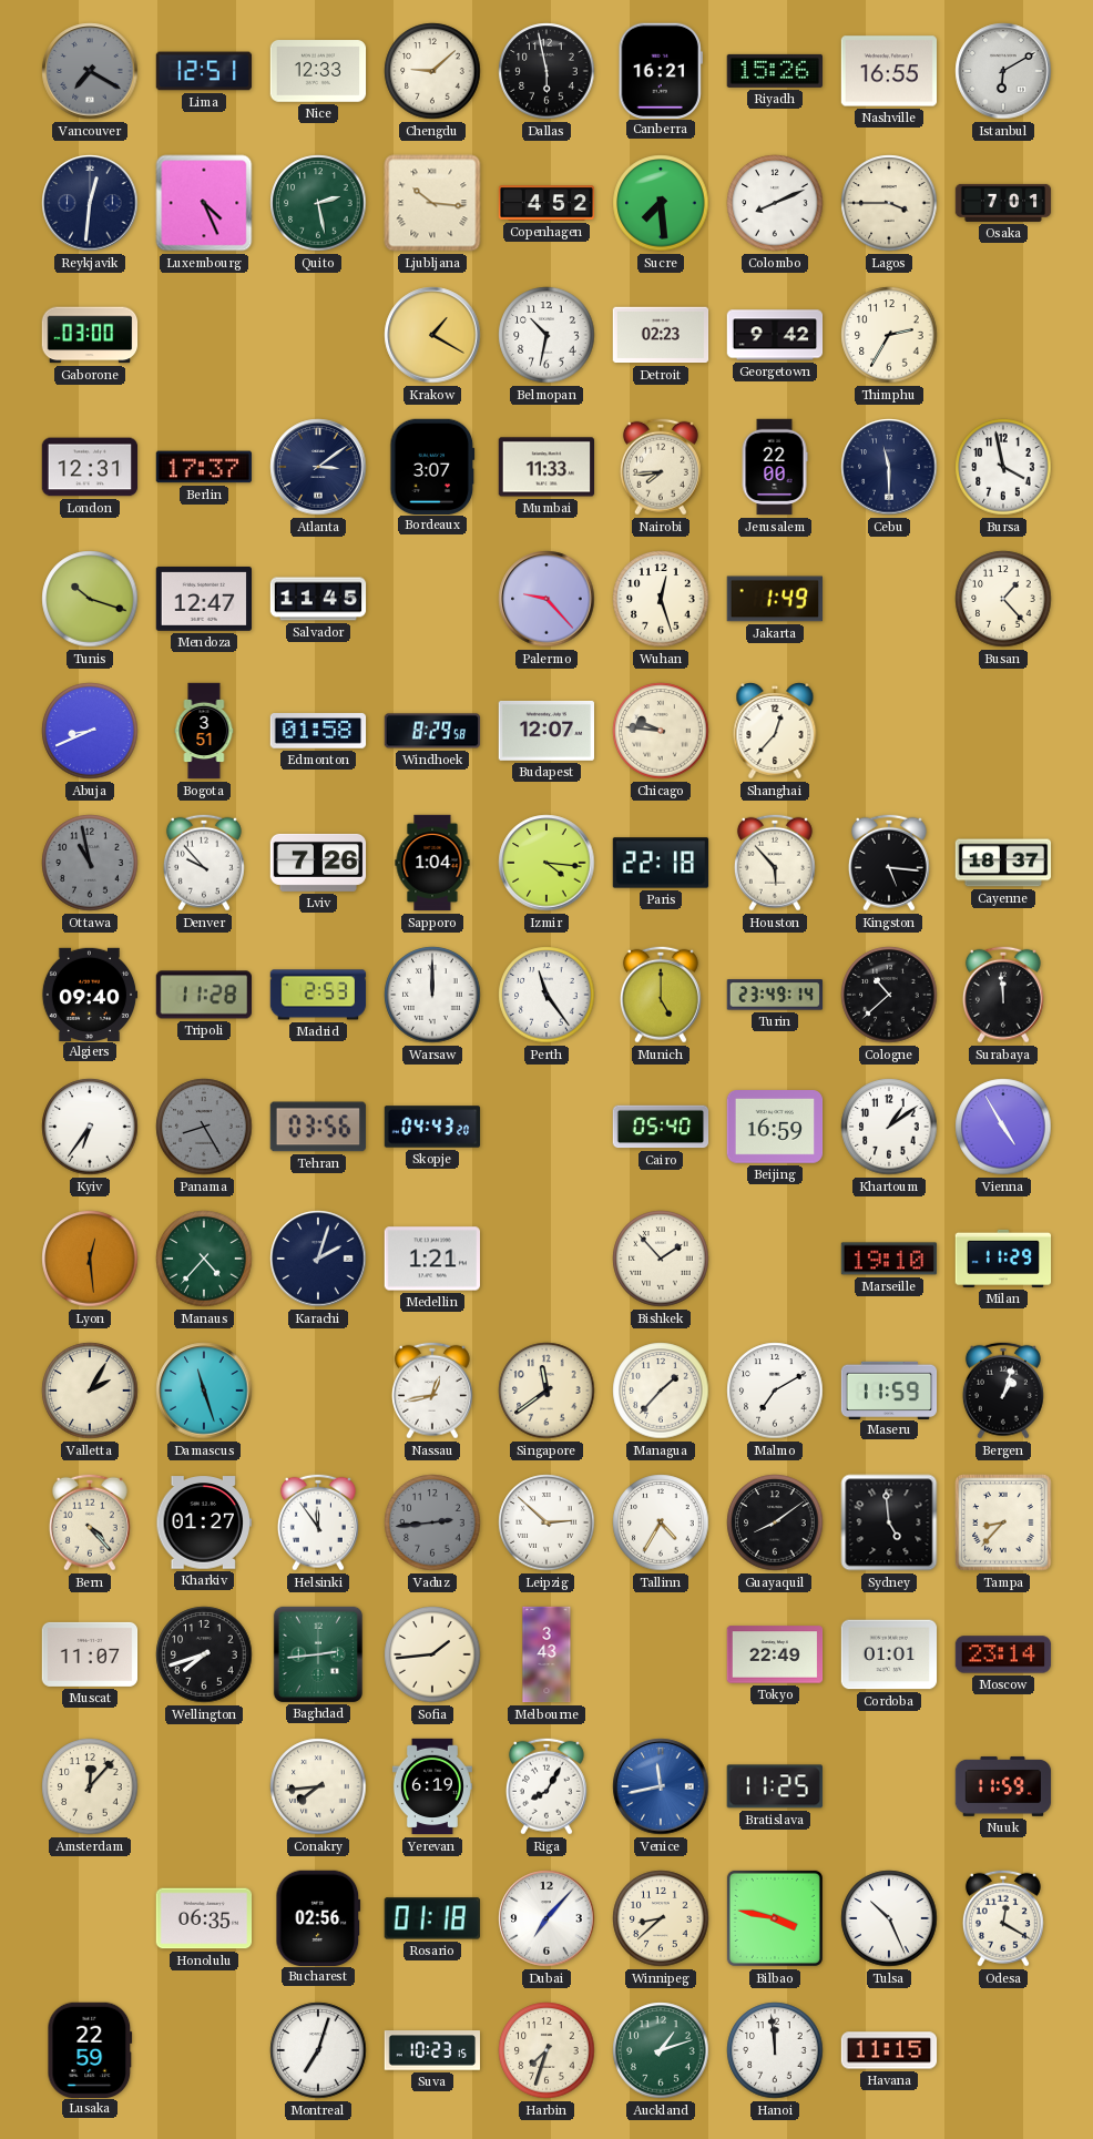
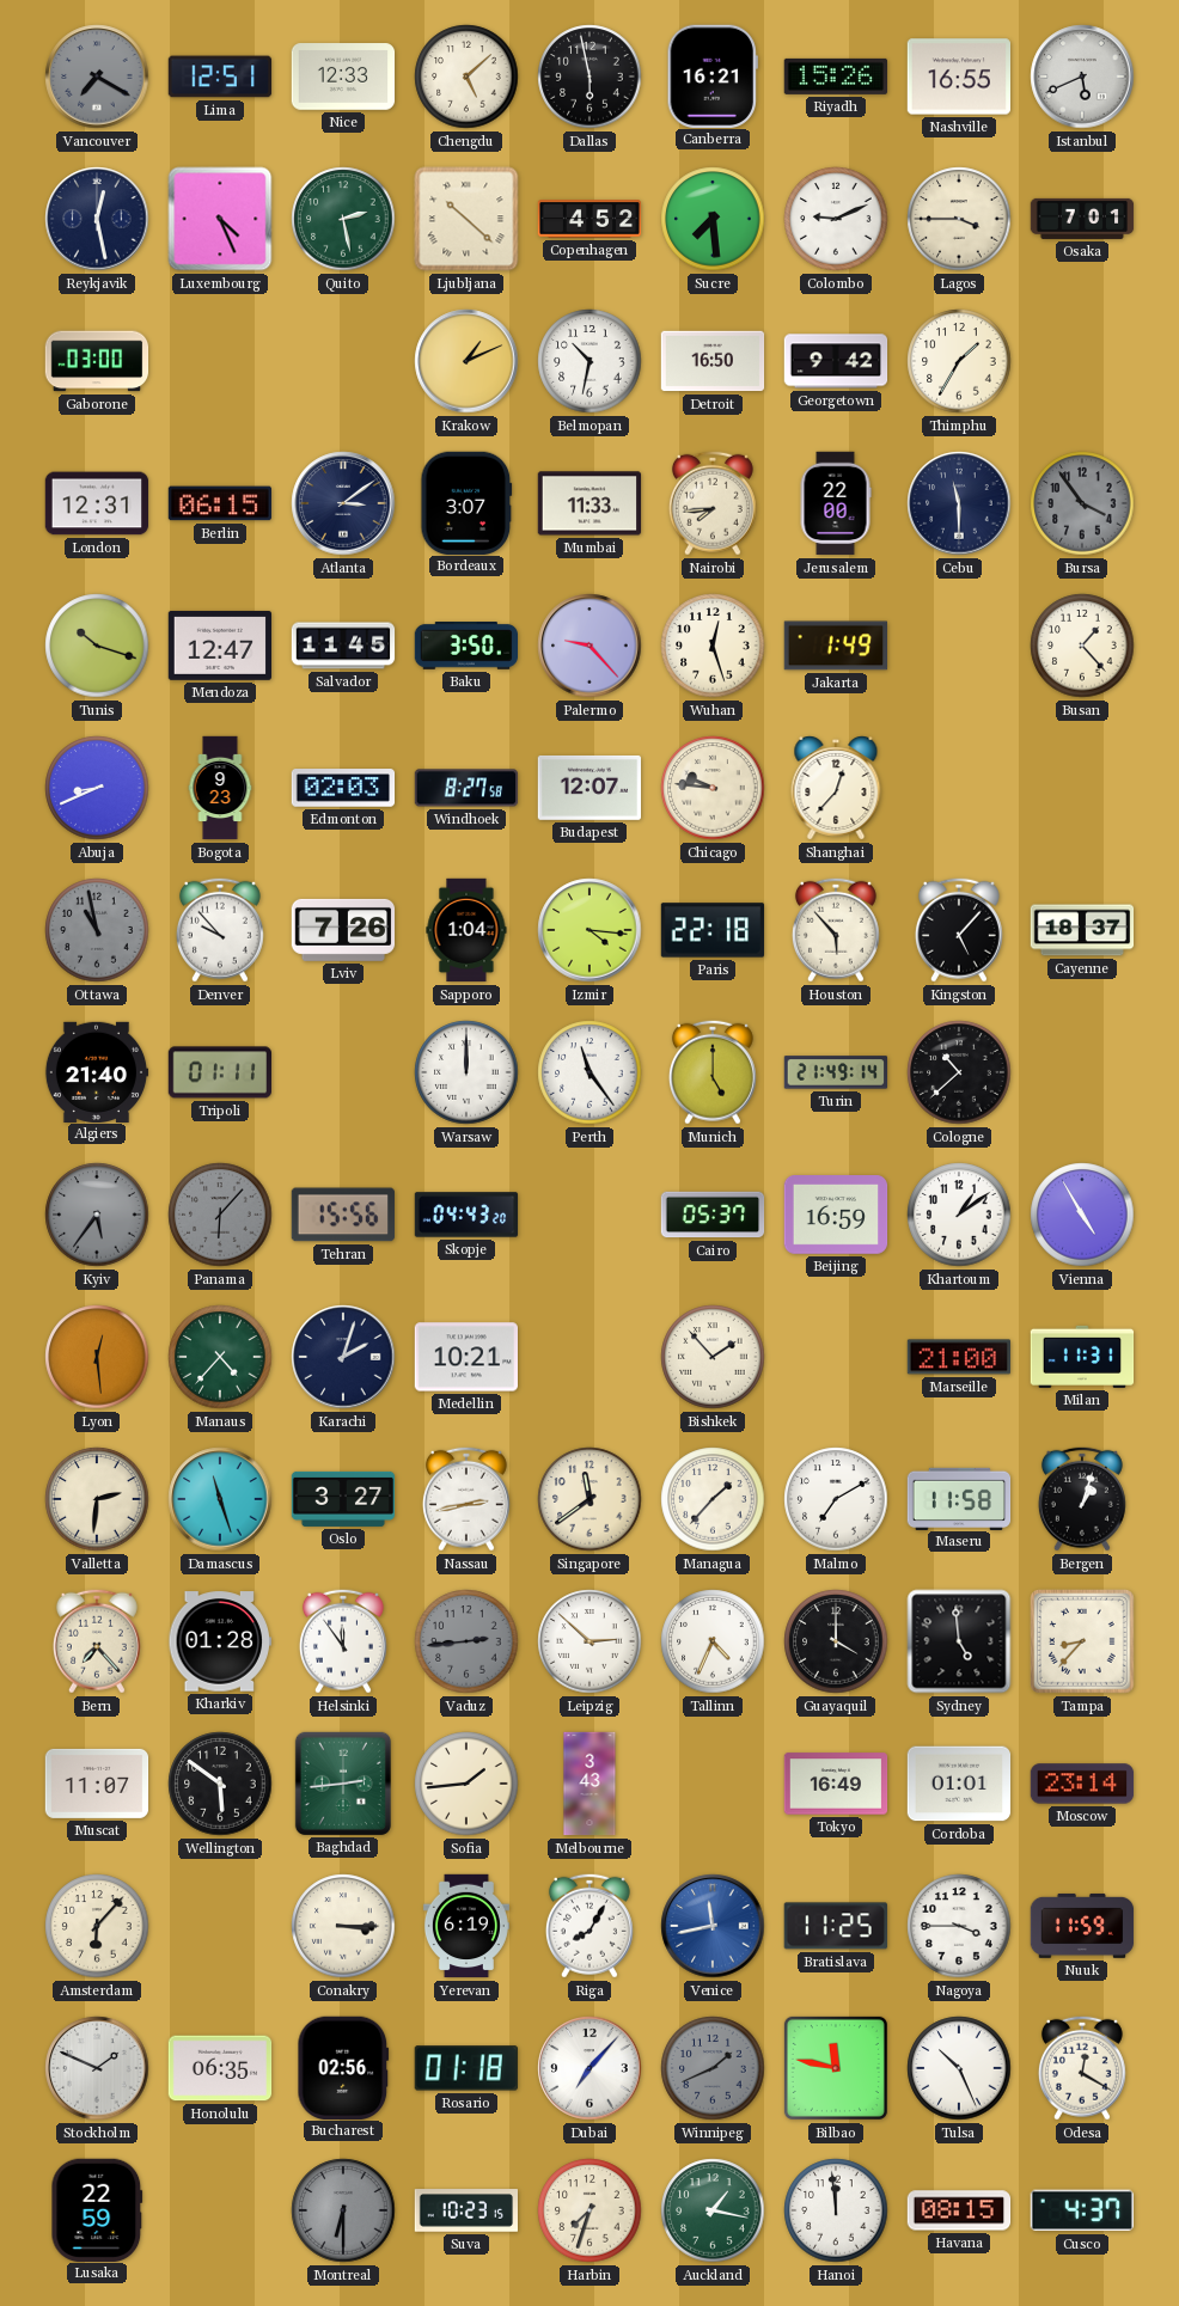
Chengdu: 9:08 -> 5:08 (466, 77)
Istanbul: 6:10 -> 5:41 (1082, 77)
Reykjavik: 12:31 -> 12:28 (97, 219)
Ljubljana: 10:16 -> 10:22 (466, 219)
Colombo: 8:11 -> 9:11 (836, 219)
Krakow: 1:20 -> 1:11 (466, 361)
Detroit: 02:23 -> 16:50 (713, 361)
Thimphu: 2:35 -> 1:35 (959, 361)
Berlin: 17:37 -> 06:15 (219, 503)
Bursa: 3:58 -> 3:54 (1082, 503)
Bursa dial: white -> grey (1082, 503)
Baku: none -> 3:50 (466, 647)
Bogota: 3:51 -> 9:23 (220, 788)
Edmonton: 01:58 -> 02:03 (343, 788)
Windhoek: 8:29 -> 8:27 (466, 788)
Kingston: 5:16 -> 5:07 (959, 930)
Algiers: 09:40 -> 21:40 (97, 1071)
Tripoli: 11:28 -> 01:11 (219, 1072)
Madrid: 2:53 -> none (318, 995)
Turin: 23:49 -> 21:49 (836, 1072)
Surabaya: 11:59 -> none (1003, 995)
Kyiv: 6:36 -> 5:36 (97, 1215)
Kyiv dial: white -> grey (97, 1215)
Panama: 8:25 -> 6:07 (220, 1215)
Tehran: 03:56 -> 15:56 (343, 1215)
Cairo: 05:40 -> 05:37 (713, 1215)
Medellin: 1:21 -> 10:21 (465, 1357)
Marseille: 19:10 -> 21:00 (959, 1357)
Milan: 11:29 -> 11:31 (1082, 1357)
Valletta: 2:05 -> 2:31 (97, 1499)
Oslo: none -> 3:27 (343, 1499)
Nassau: 12:43 -> 2:43 (466, 1499)
Maseru: 11:59 -> 11:58 (959, 1498)
Bern: 4:23 -> 7:23 (97, 1641)
Kharkiv: 01:27 -> 01:28 (219, 1641)
Tallinn: 4:35 -> 4:34 (713, 1641)
Guayaquil: 8:09 -> 4:00 (836, 1641)
Wellington: 7:42 -> 5:51 (220, 1784)
Tokyo: 22:49 -> 16:49 (836, 1784)
Amsterdam: 12:07 -> 6:07 (97, 1926)
Conakry: 7:44 -> 3:15 (343, 1926)
Nagoya: none -> 3:45 (959, 1926)
Stockholm: none -> 1:49 (97, 2068)
Winnipeg: 8:38 -> 1:41 (713, 2068)
Winnipeg dial: cream -> grey (713, 2068)
Bilbao: 3:47 -> 11:47 (836, 2068)
Montreal: 7:03 -> 6:30 (343, 2210)
Montreal dial: white -> grey (343, 2210)
Auckland: 1:12 -> 1:17 (713, 2210)
Havana: 11:15 -> 08:15 (959, 2210)
Cusco: none -> 4:37 (1082, 2210)
